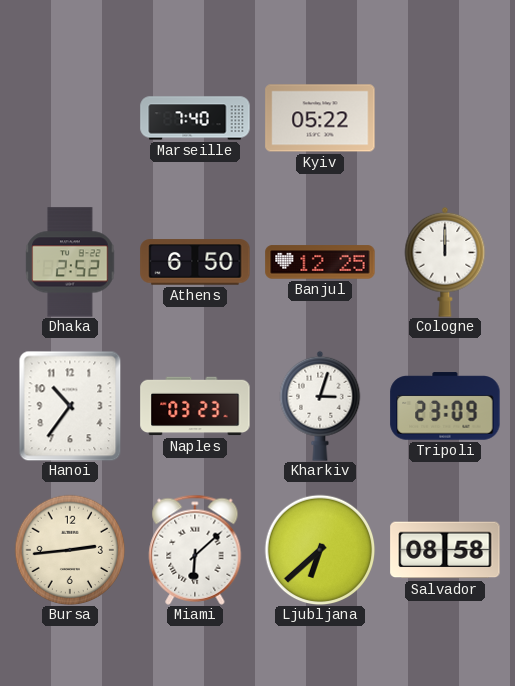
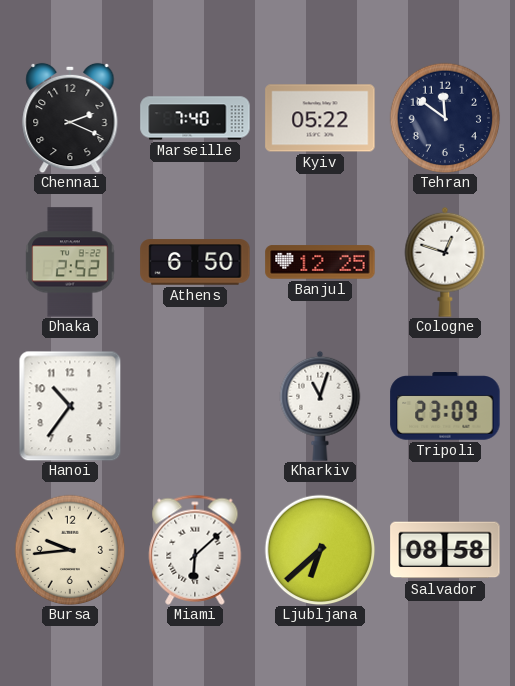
Chennai: none -> 2:19 (70, 118)
Tehran: none -> 11:51 (445, 118)
Cologne: 12:00 -> 12:48 (445, 262)
Naples: 03:23 -> none (195, 406)
Kharkiv: 3:03 -> 11:03 (320, 406)
Bursa: 2:44 -> 9:44 (70, 550)
